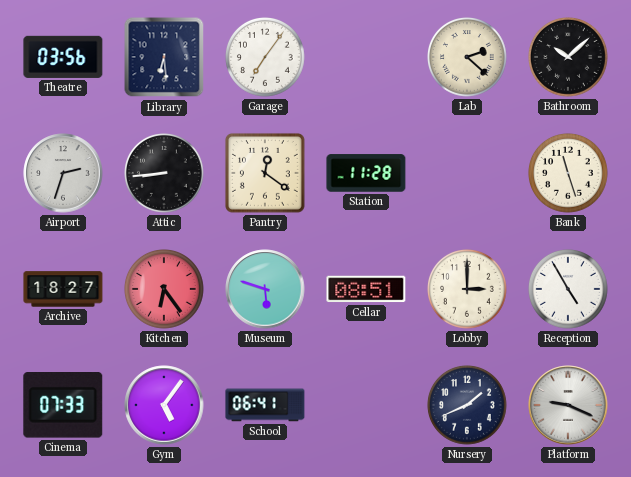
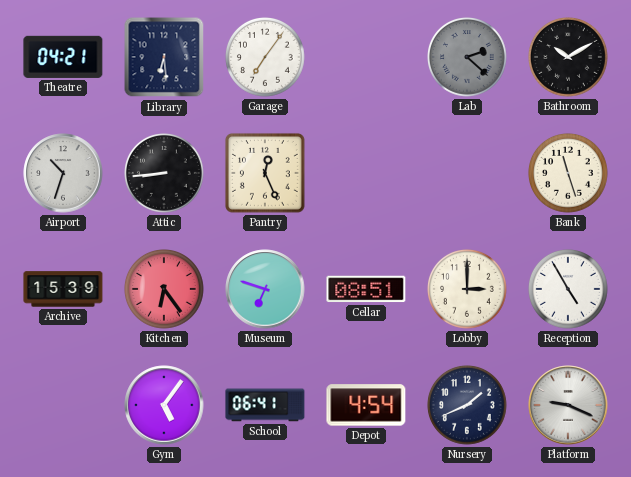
Theatre: 03:56 -> 04:21 (63, 57)
Lab dial: cream -> grey (468, 58)
Bathroom: 10:08 -> 10:10 (569, 58)
Airport: 2:33 -> 10:33 (63, 173)
Pantry: 12:21 -> 12:26 (265, 173)
Station: 11:28 -> none (366, 173)
Archive: 18:27 -> 15:39 (63, 289)
Museum: 5:48 -> 6:48 (265, 289)
Cinema: 07:33 -> none (63, 406)
Depot: none -> 4:54 (366, 405)
